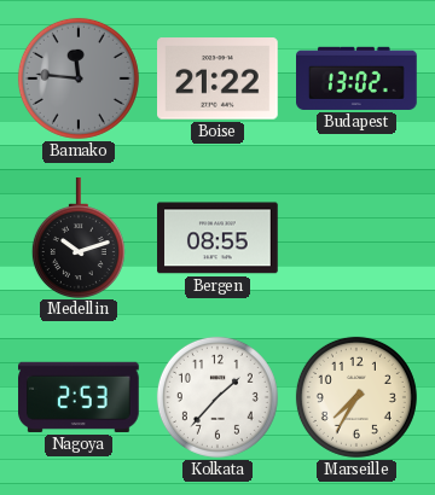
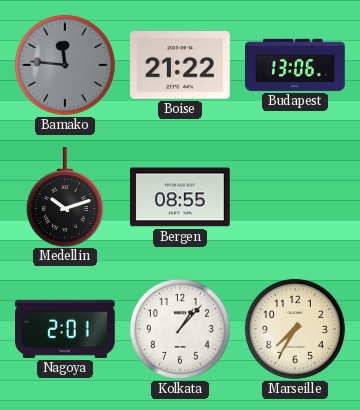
Budapest: 13:02 -> 13:06 (295, 65)
Nagoya: 2:53 -> 2:01 (66, 329)
Kolkata: 1:37 -> 1:07 (180, 329)
